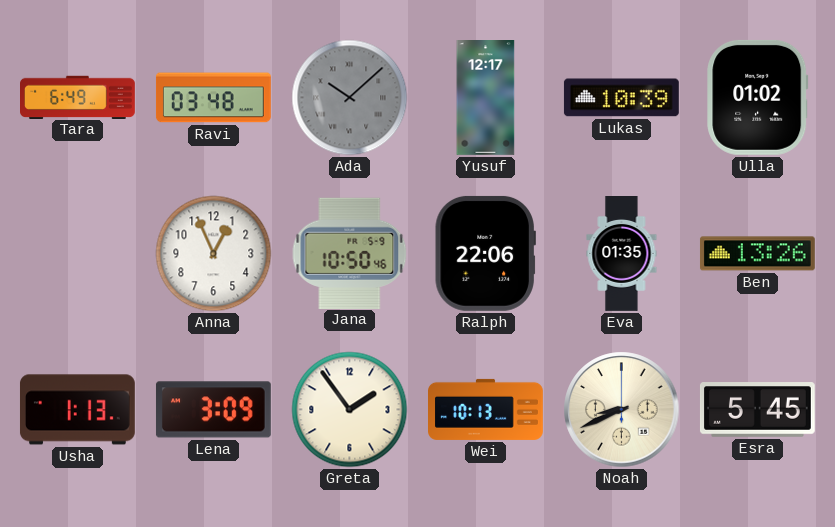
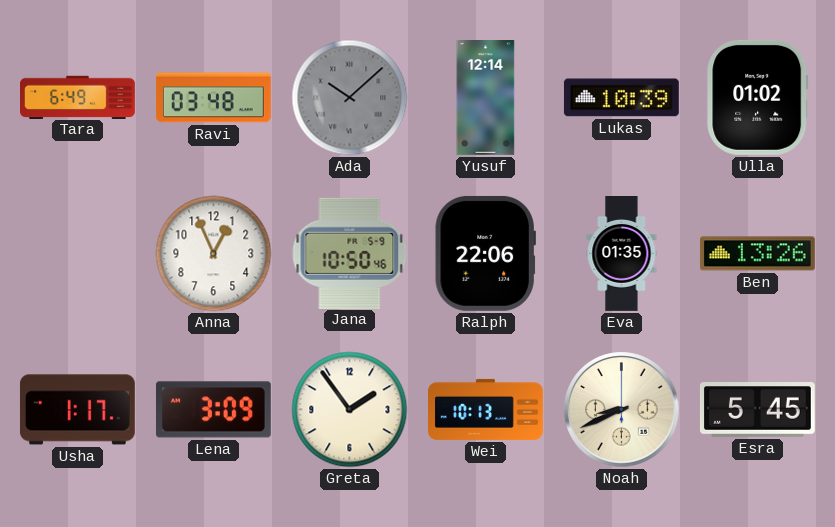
Yusuf: 12:17 -> 12:14 (486, 98)
Usha: 1:13 -> 1:17 (77, 410)
